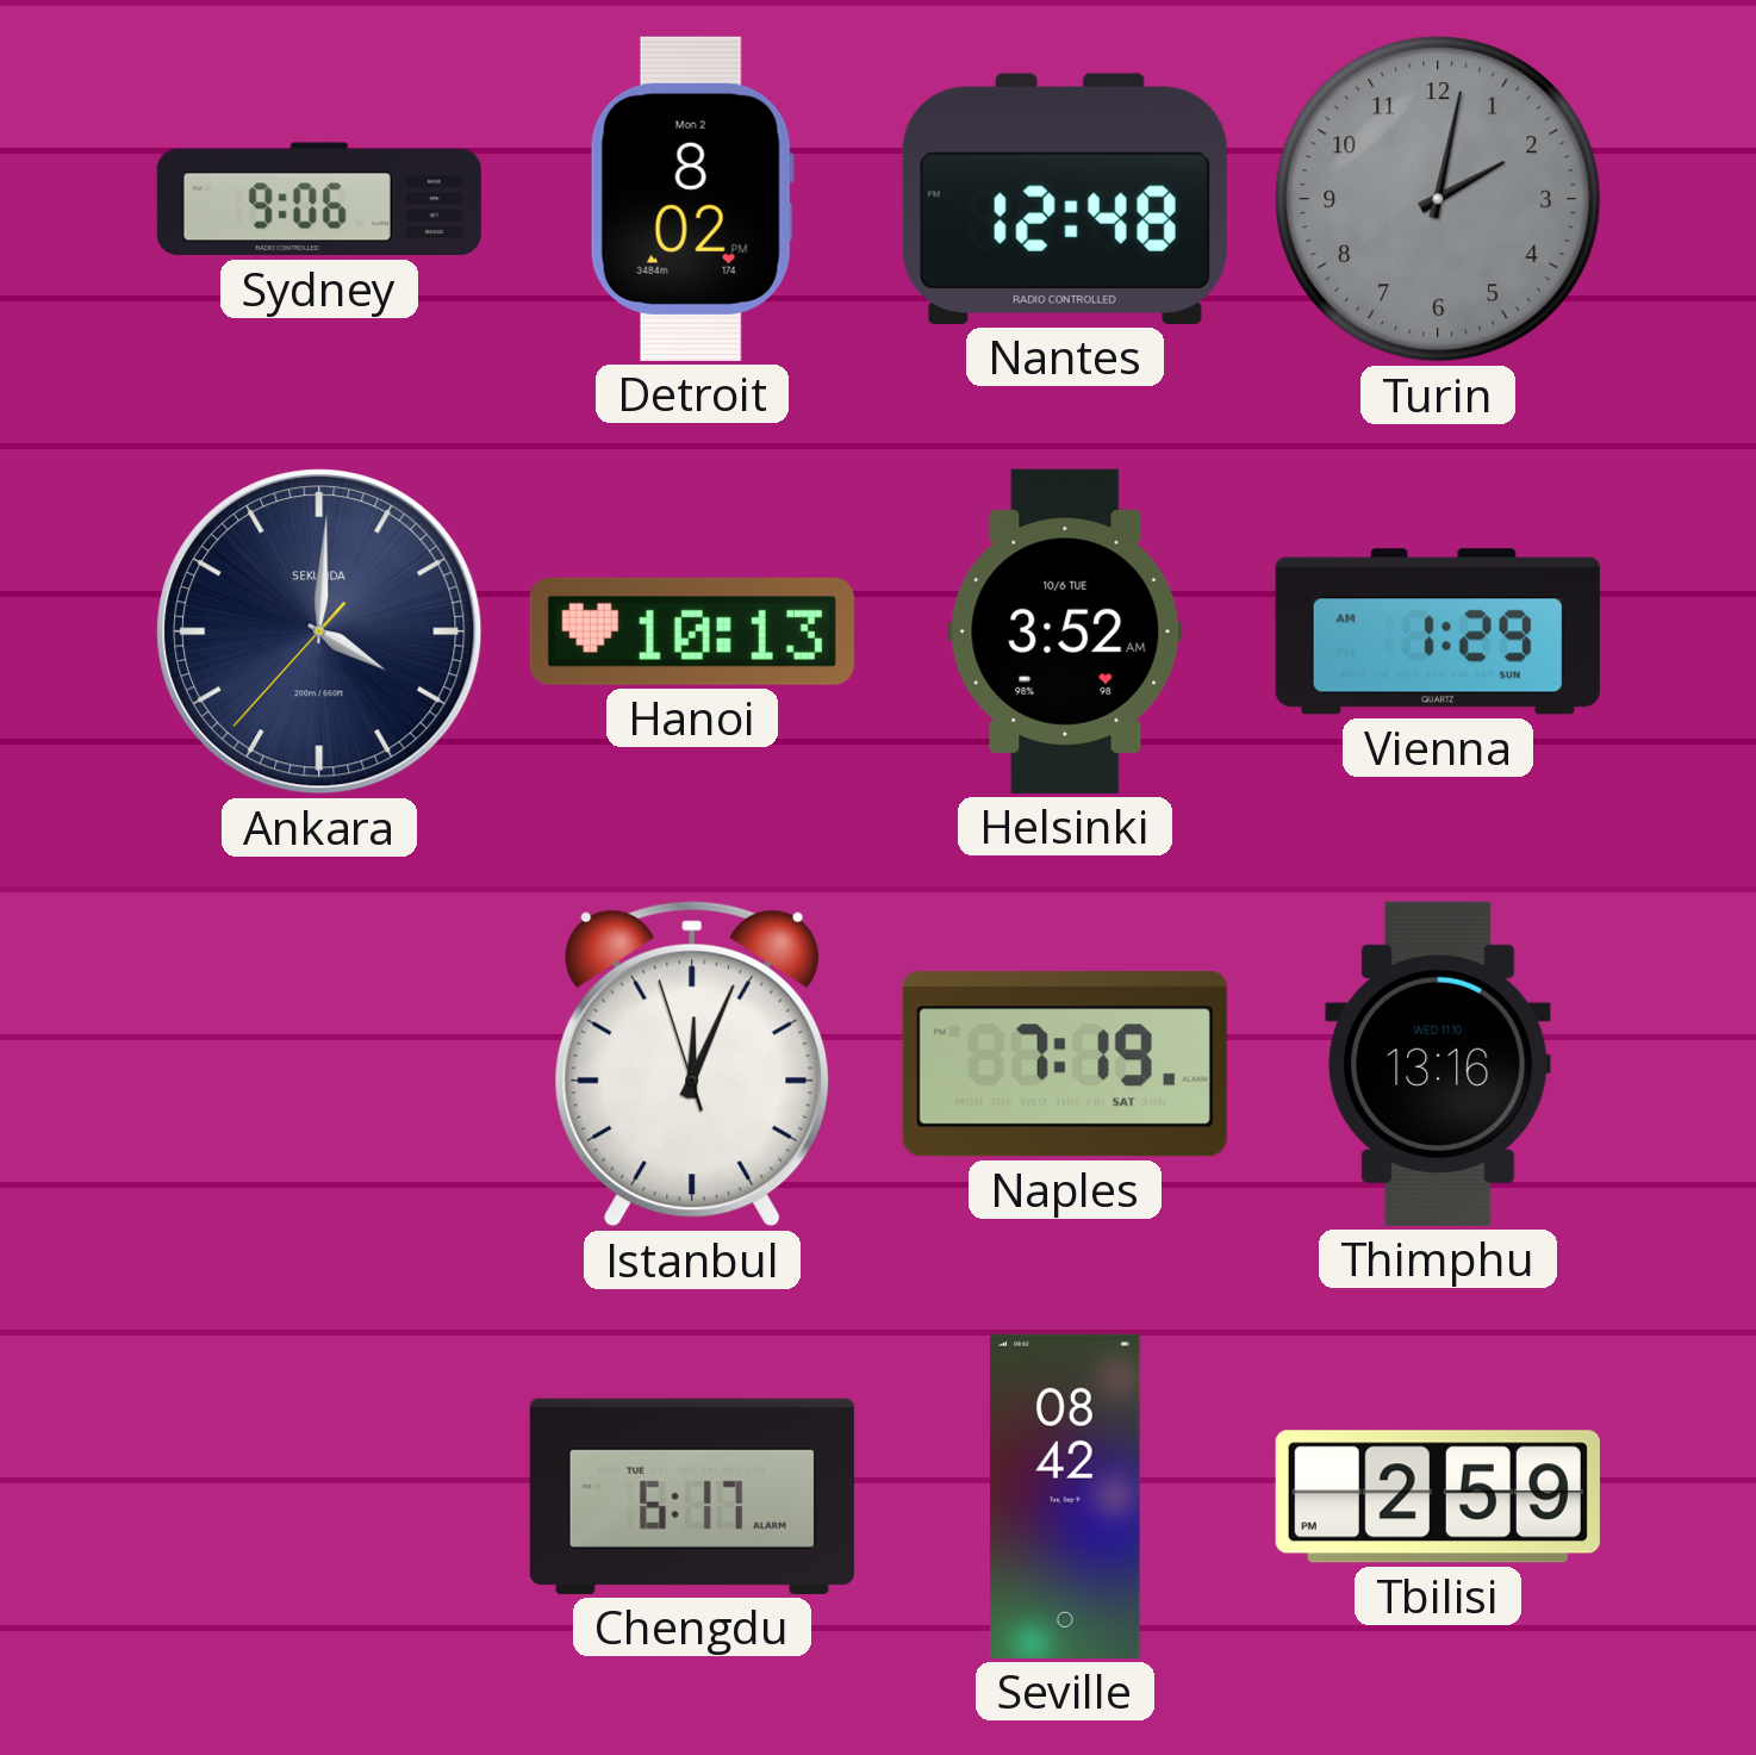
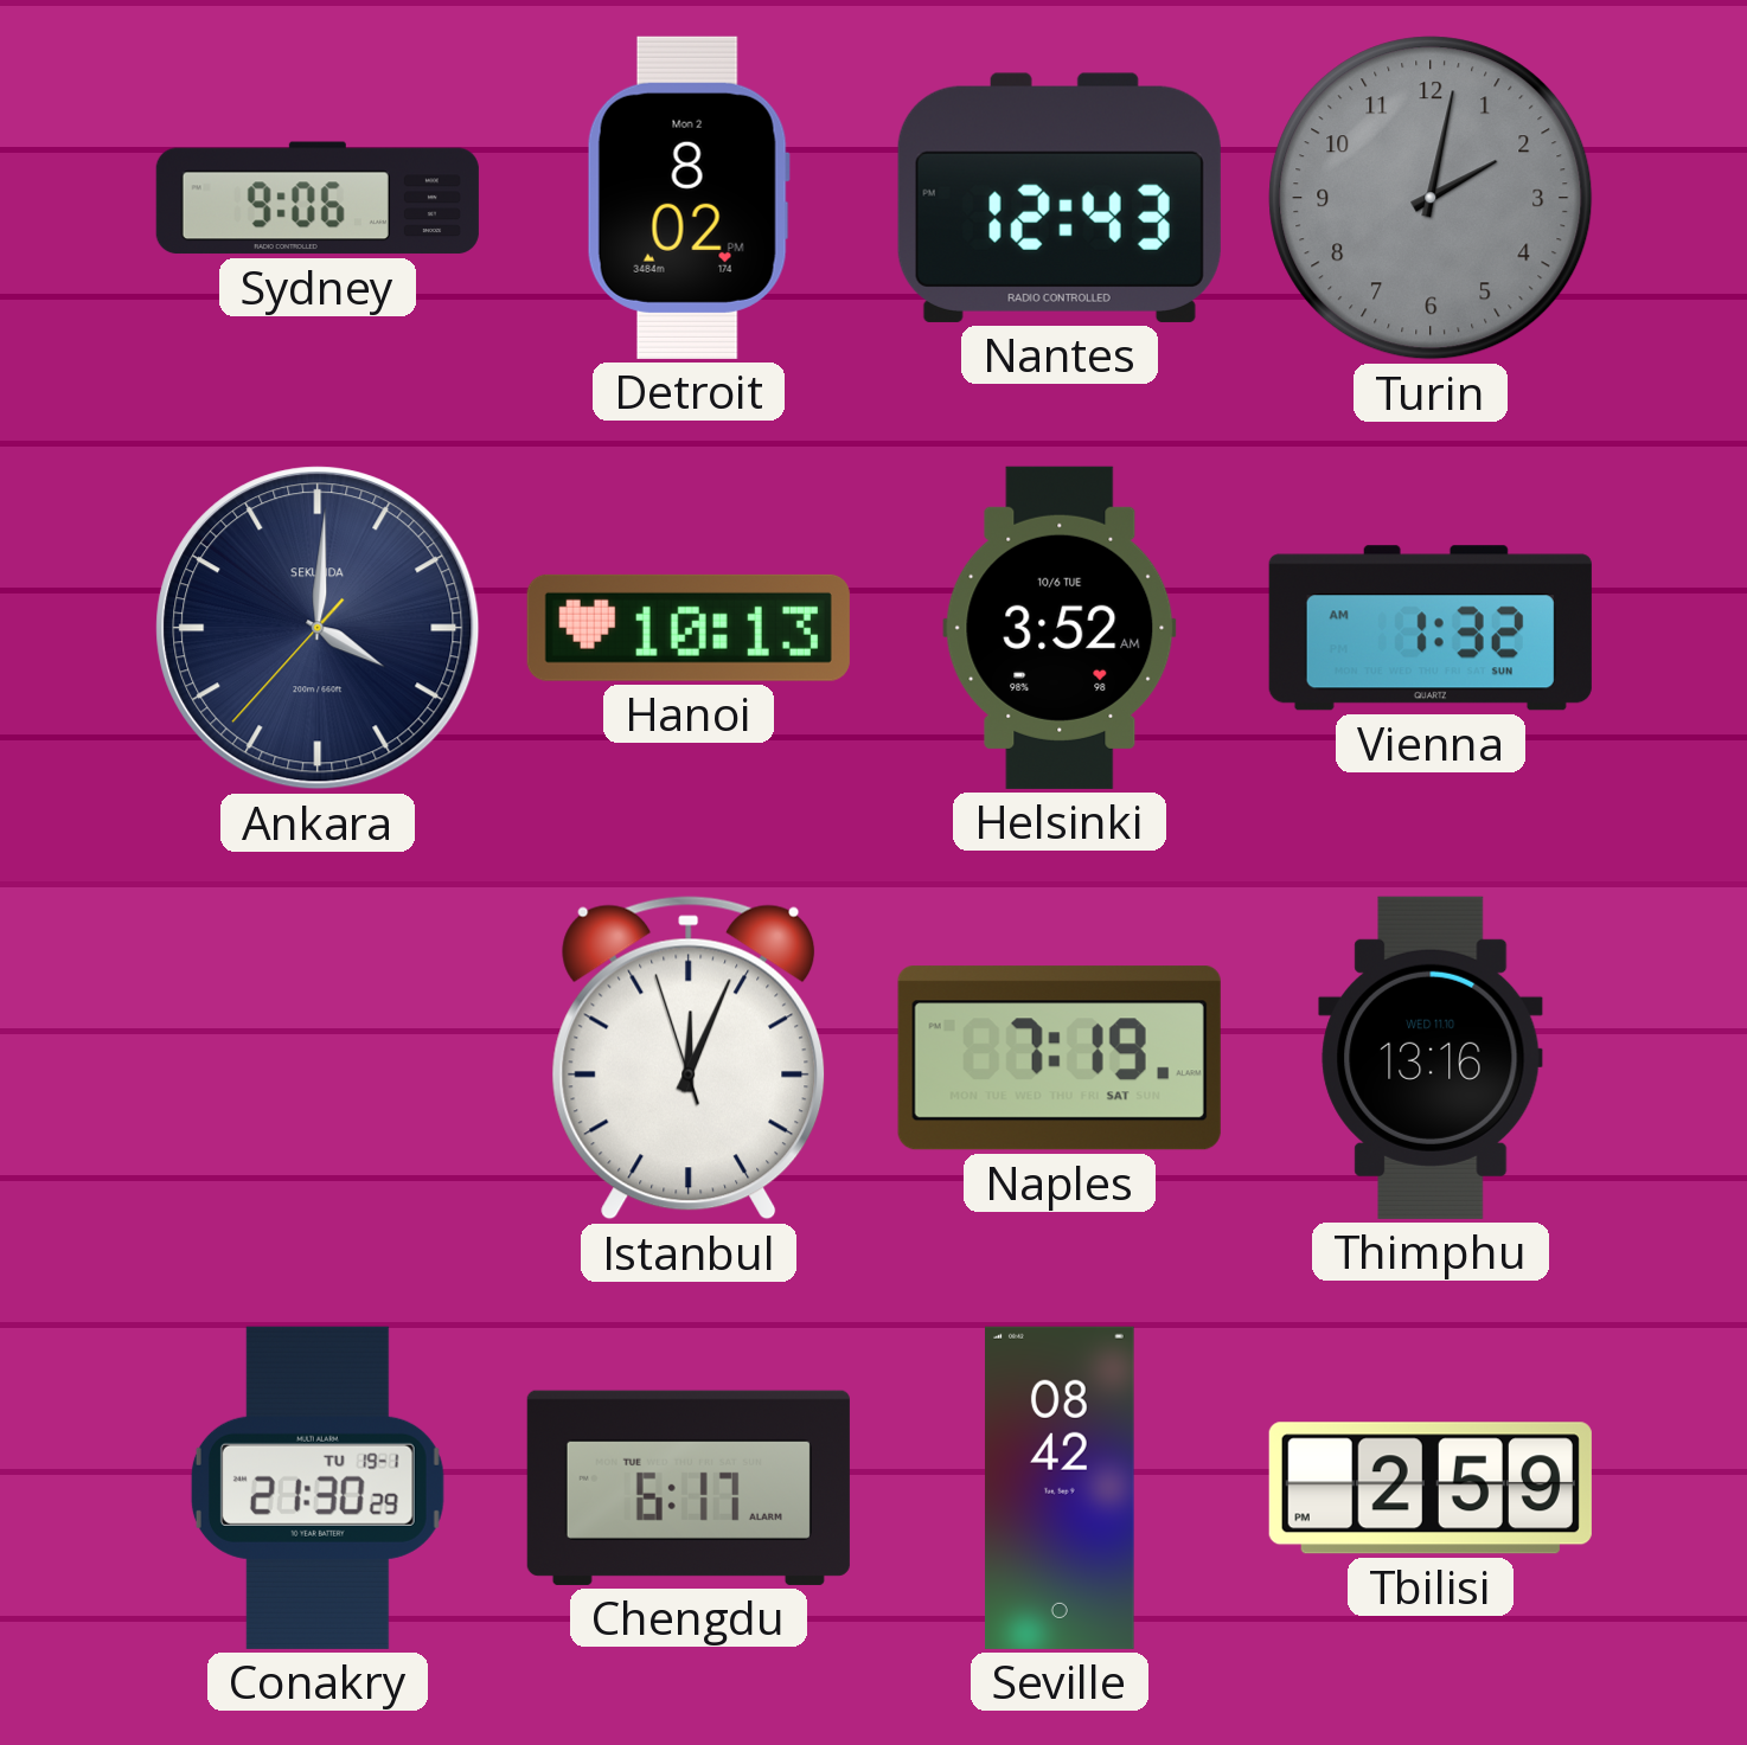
Nantes: 12:48 -> 12:43 (1060, 198)
Vienna: 1:29 -> 1:32 (1431, 628)
Conakry: none -> 21:30 (318, 1488)
